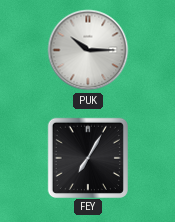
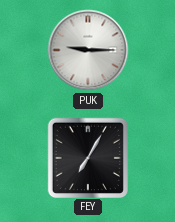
PUK: 10:15 -> 9:15 (88, 50)
